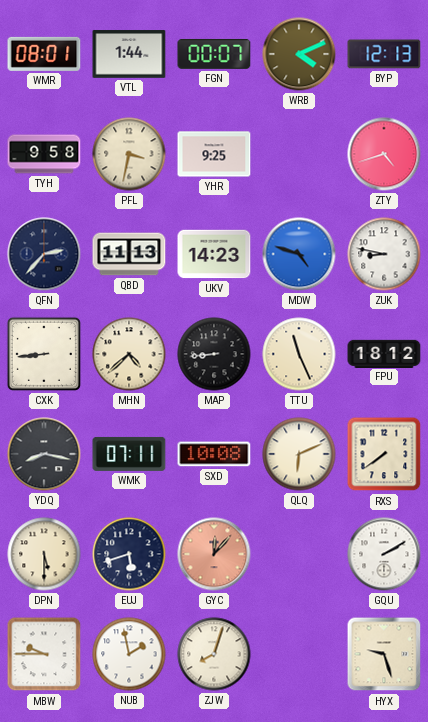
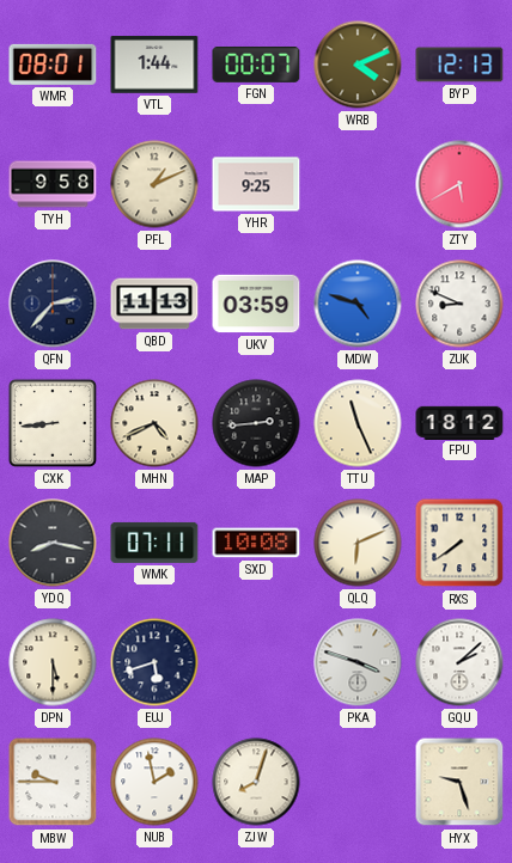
PFL: 3:32 -> 1:11 (154, 184)
ZTY: 4:42 -> 5:40 (459, 184)
UKV: 14:23 -> 03:59 (256, 304)
ZUK: 8:47 -> 8:49 (459, 304)
MHN: 4:38 -> 4:41 (154, 423)
MAP: 8:44 -> 2:44 (256, 423)
GYC: 12:07 -> none (214, 554)
PKA: none -> 3:48 (358, 662)
GQU: 2:10 -> 2:08 (459, 662)
